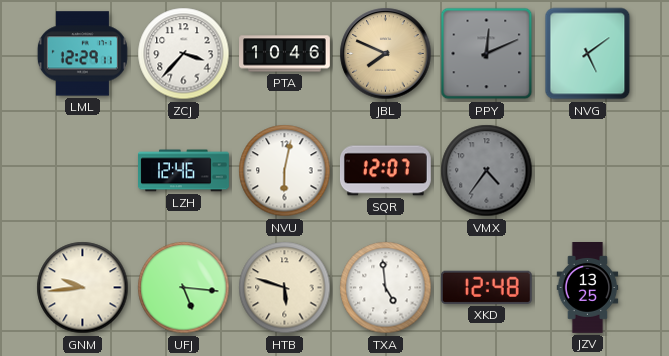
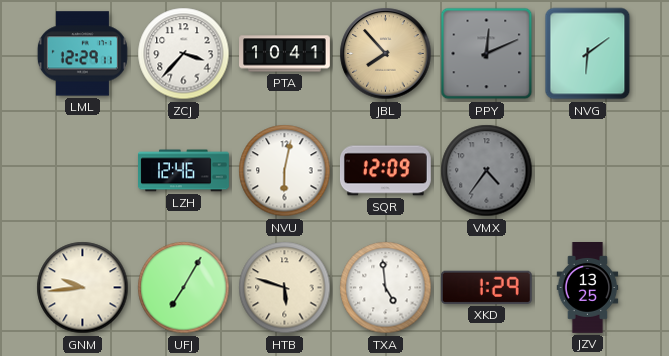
PTA: 10:46 -> 10:41 (285, 54)
JBL: 7:49 -> 7:53 (386, 54)
NVG: 5:09 -> 6:09 (588, 54)
SQR: 12:07 -> 12:09 (385, 171)
UFJ: 5:16 -> 7:05 (184, 288)
XKD: 12:48 -> 1:29 (486, 287)
